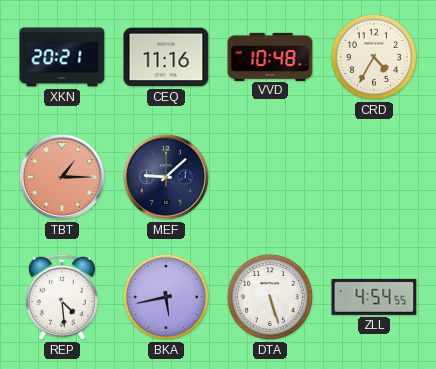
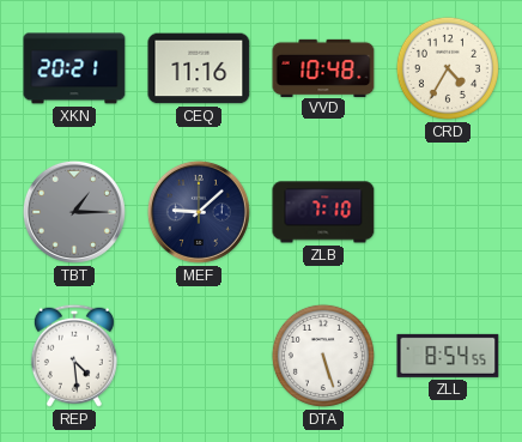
TBT dial: salmon -> grey (74, 212)
ZLB: none -> 7:10 (323, 212)
BKA: 5:43 -> none (166, 297)
ZLL: 4:54 -> 8:54 (448, 356)
